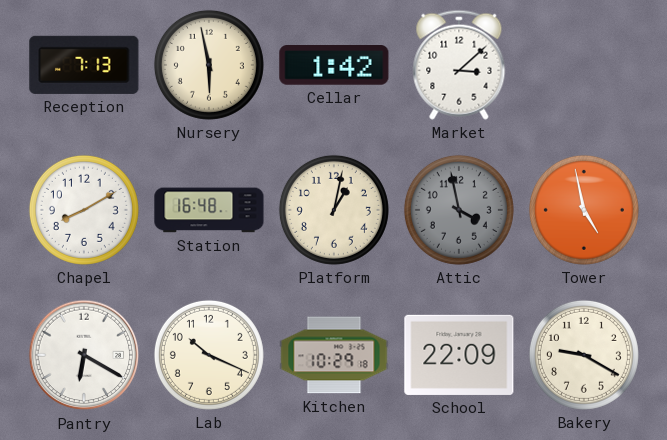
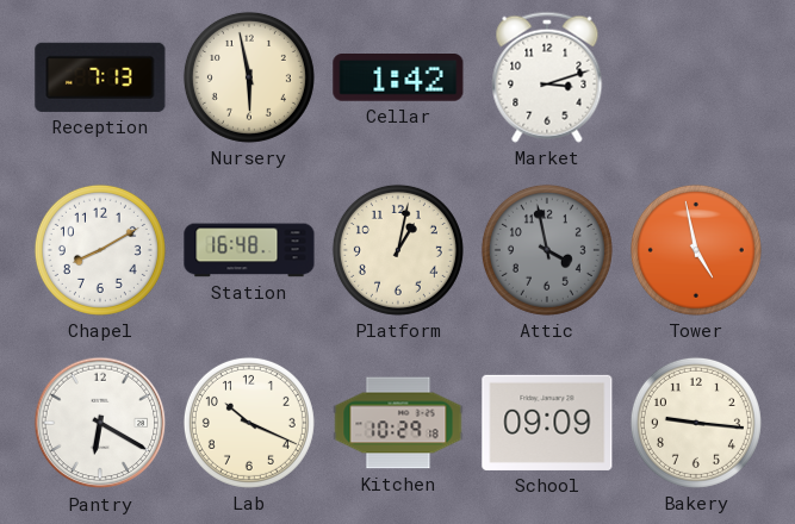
Market: 3:08 -> 3:12 (547, 77)
School: 22:09 -> 09:09 (547, 423)
Bakery: 9:20 -> 9:16 (696, 423)
